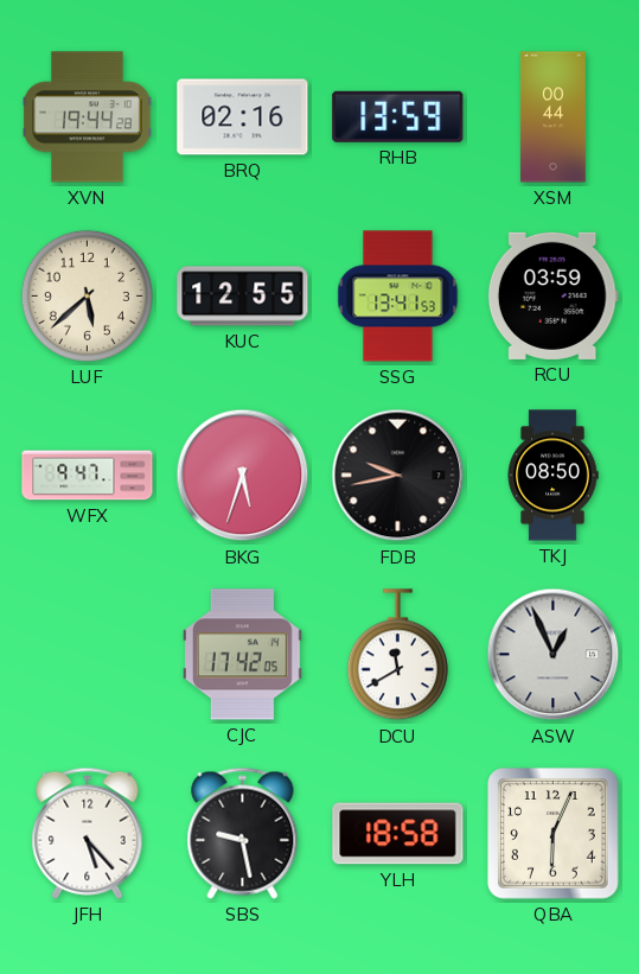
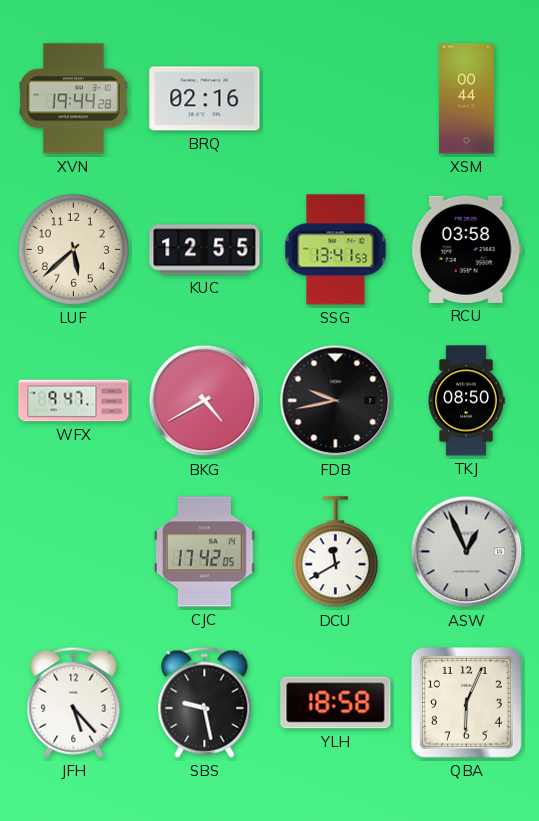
RHB: 13:59 -> none (398, 116)
RCU: 03:59 -> 03:58 (466, 249)
BKG: 5:33 -> 4:40 (205, 401)
